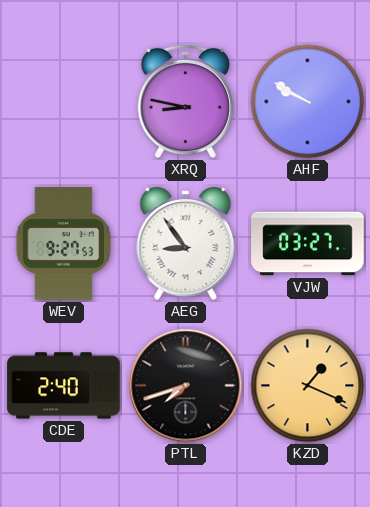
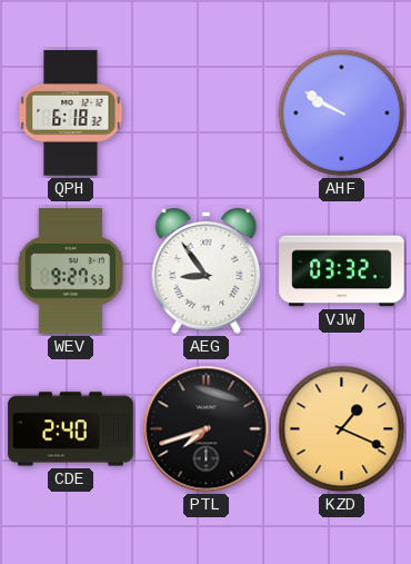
QPH: none -> 6:18 (71, 113)
XRQ: 8:47 -> none (186, 102)
VJW: 03:27 -> 03:32 (342, 271)
